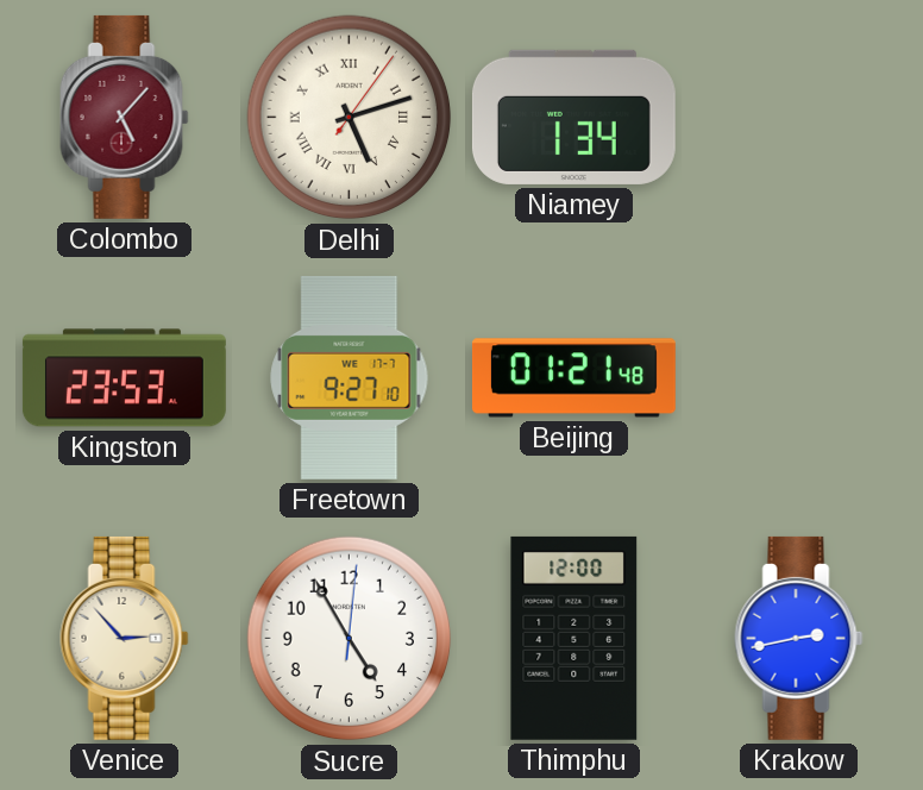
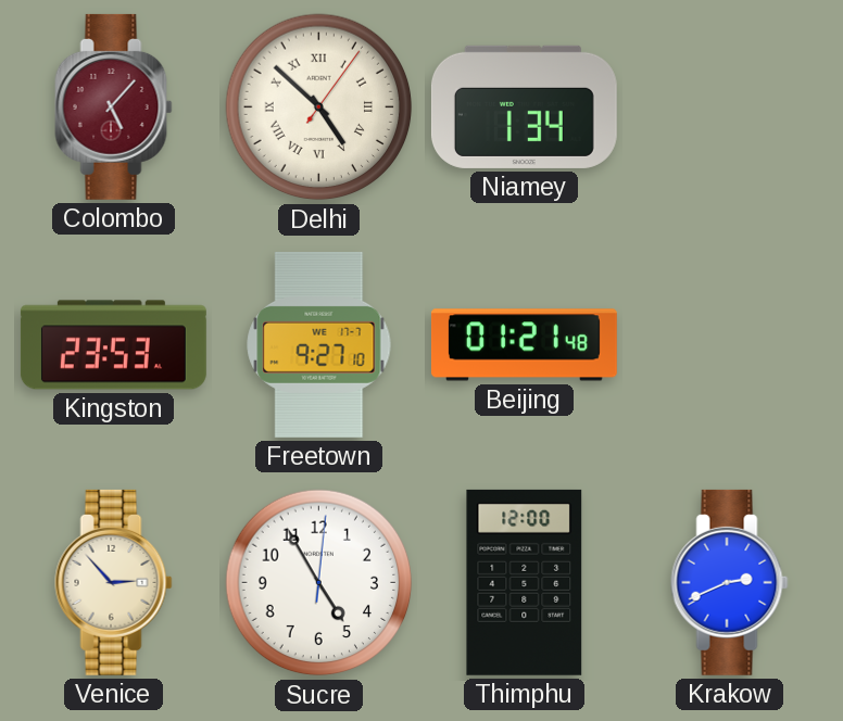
Delhi: 5:12 -> 4:52 (319, 107)
Krakow: 2:43 -> 2:41 (730, 582)
